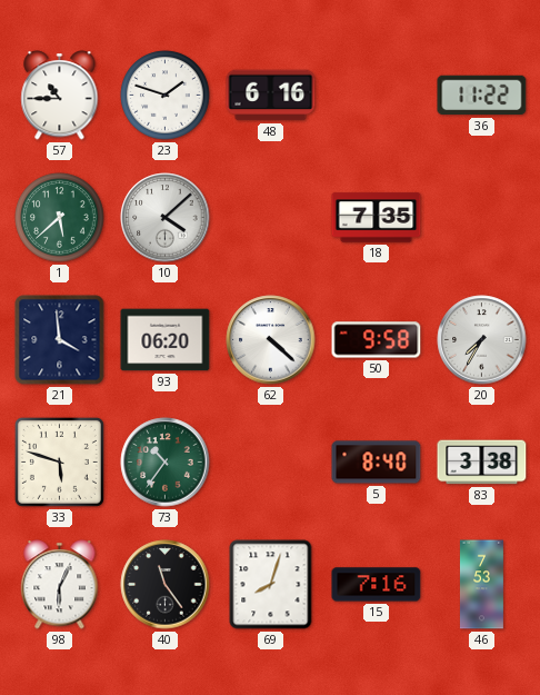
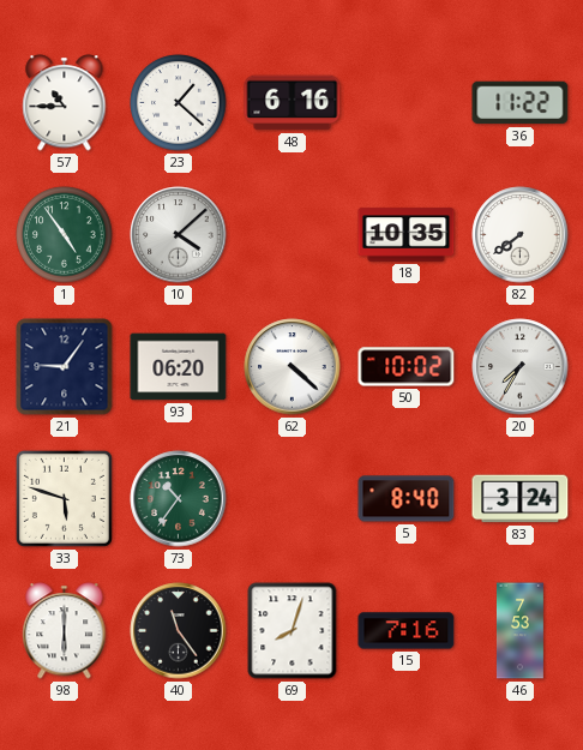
23: 1:48 -> 1:22 (179, 103)
1: 5:38 -> 4:54 (65, 235)
18: 7:35 -> 10:35 (407, 235)
82: none -> 7:39 (521, 235)
21: 3:59 -> 9:06 (65, 367)
50: 9:58 -> 10:02 (407, 367)
83: 3:38 -> 3:24 (521, 499)
98: 6:04 -> 6:00 (65, 631)
